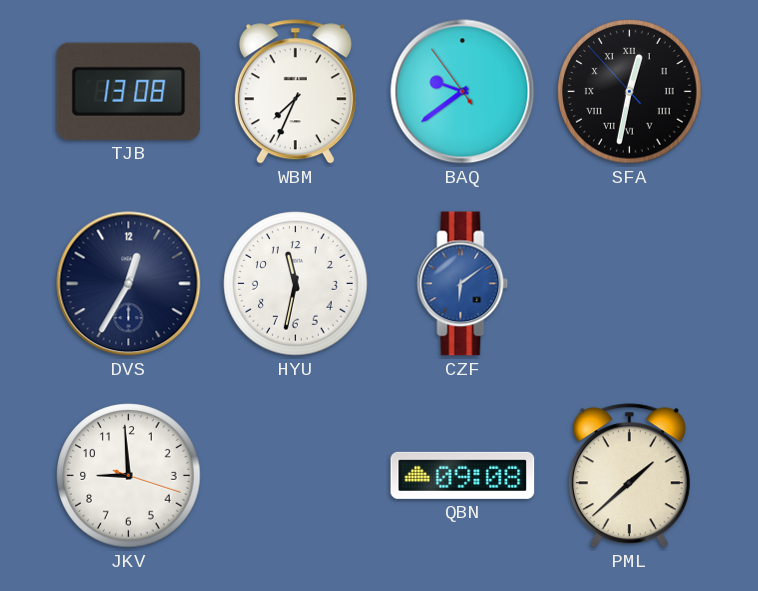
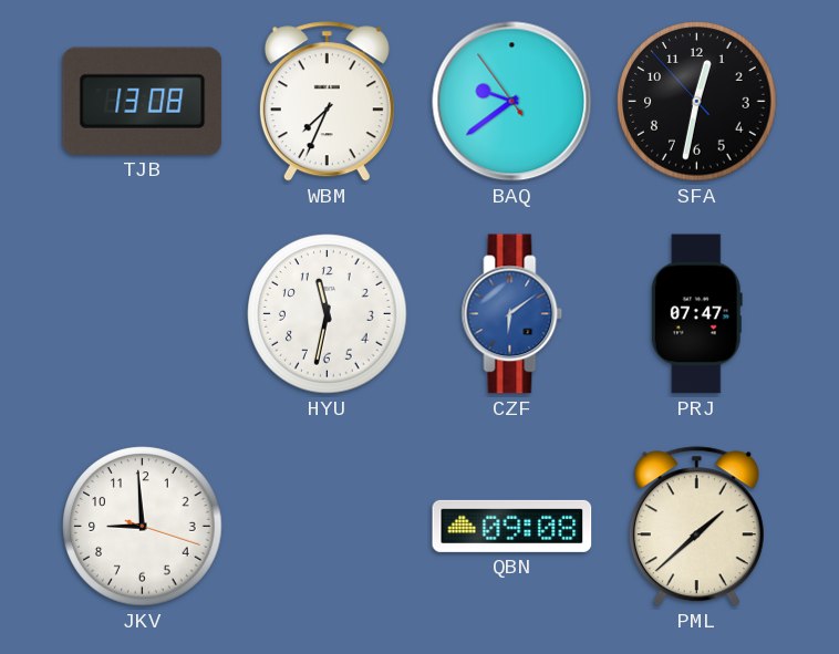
SFA numerals: Roman -> Arabic (697, 102)
DVS: 12:35 -> none (129, 284)
PRJ: none -> 07:47 (696, 314)
